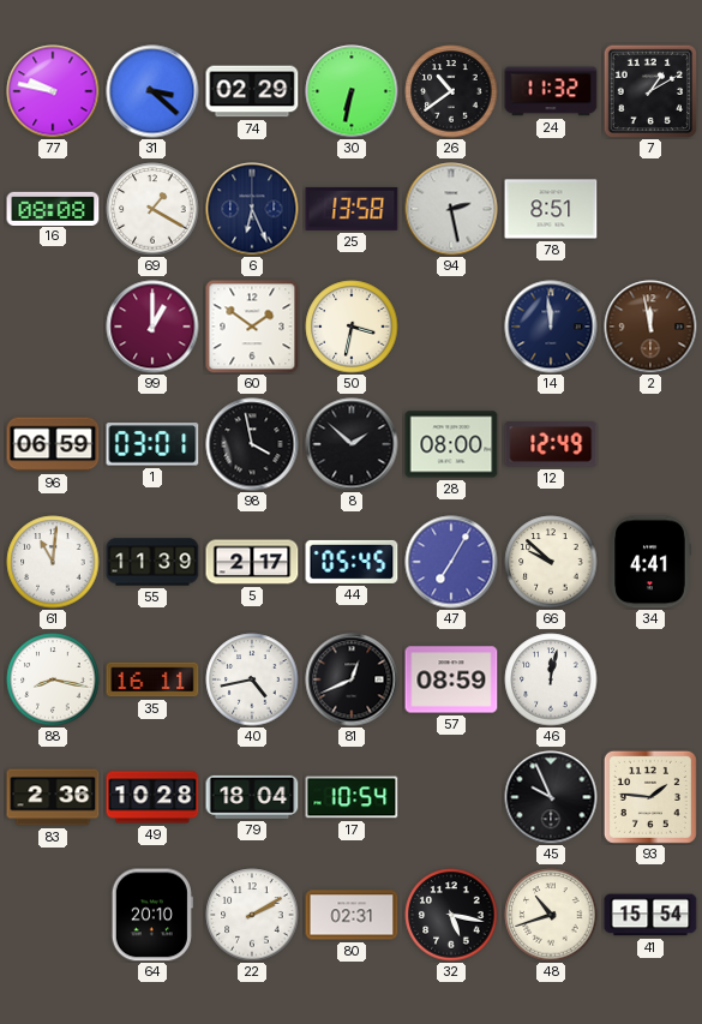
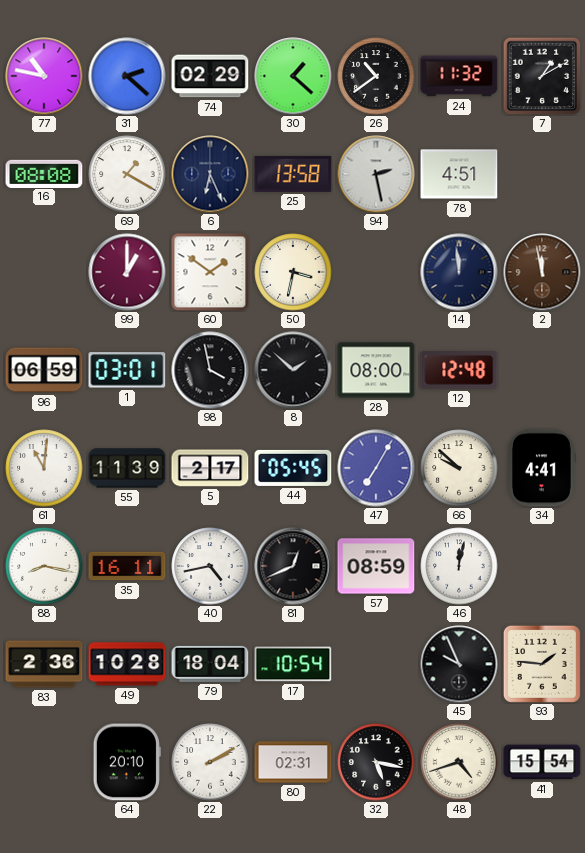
77: 9:47 -> 10:47 (44, 76)
31: 3:22 -> 2:22 (127, 76)
30: 6:32 -> 1:22 (293, 76)
78: 8:51 -> 4:51 (459, 174)
12: 12:49 -> 12:48 (459, 371)
48: 10:42 -> 4:42 (459, 762)
